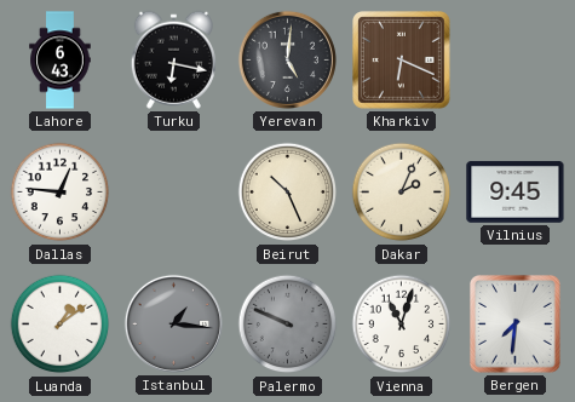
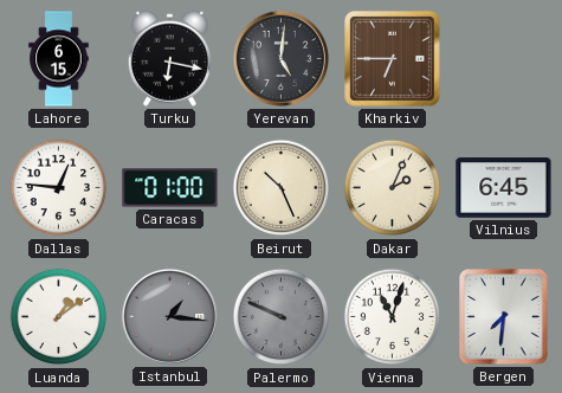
Lahore: 6:43 -> 6:15 (59, 59)
Kharkiv: 6:19 -> 6:45 (393, 59)
Caracas: none -> 01:00 (170, 188)
Vilnius: 9:45 -> 6:45 (504, 188)
